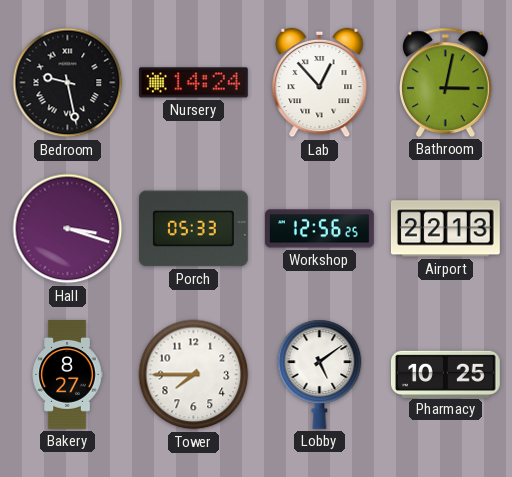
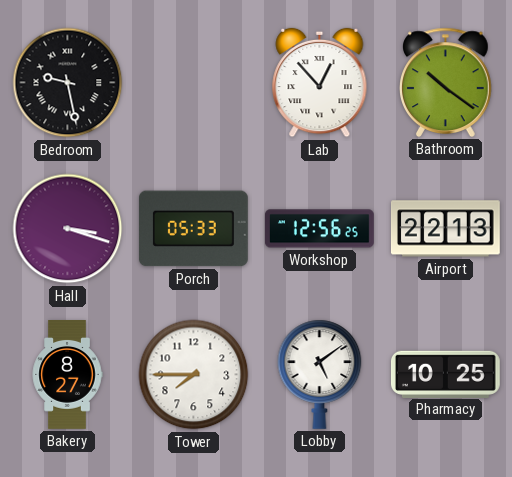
Nursery: 14:24 -> none (193, 83)
Bathroom: 3:02 -> 10:21 (446, 82)
